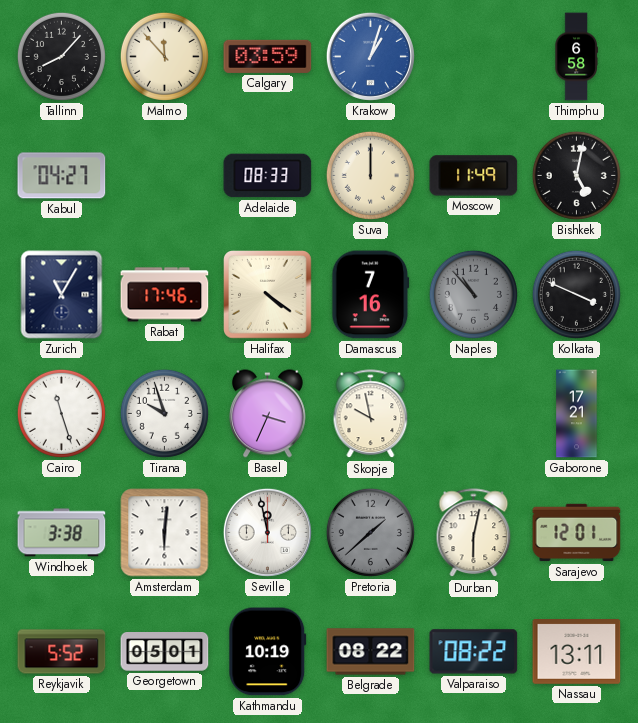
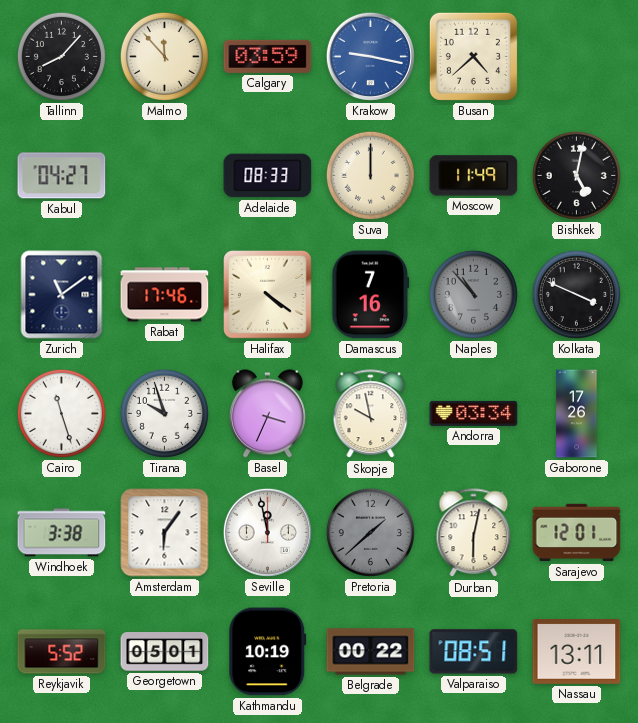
Krakow: 1:03 -> 9:17 (370, 56)
Busan: none -> 4:38 (473, 56)
Thimphu: 6:58 -> none (576, 57)
Zurich: 11:05 -> 11:09 (62, 295)
Andorra: none -> 03:34 (474, 413)
Gaborone: 17:21 -> 17:26 (577, 414)
Amsterdam: 6:01 -> 6:06 (165, 533)
Belgrade: 08:22 -> 00:22 (371, 652)
Valparaiso: 08:22 -> 08:51 (474, 652)
